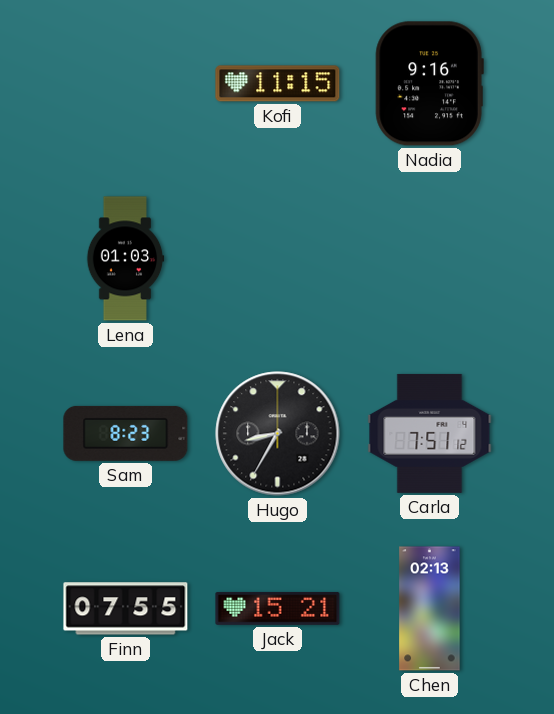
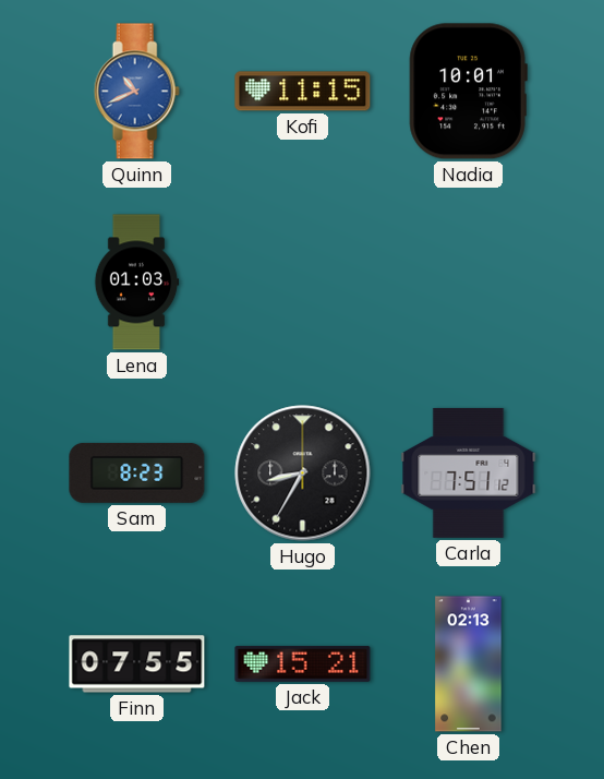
Quinn: none -> 10:41 (136, 92)
Nadia: 9:16 -> 10:01 (468, 92)
